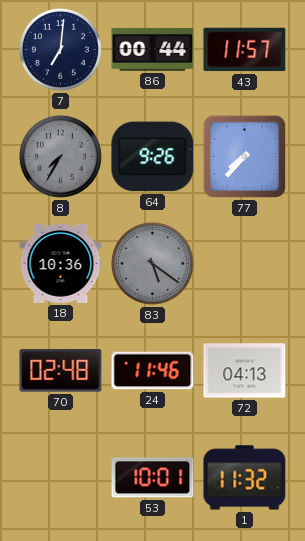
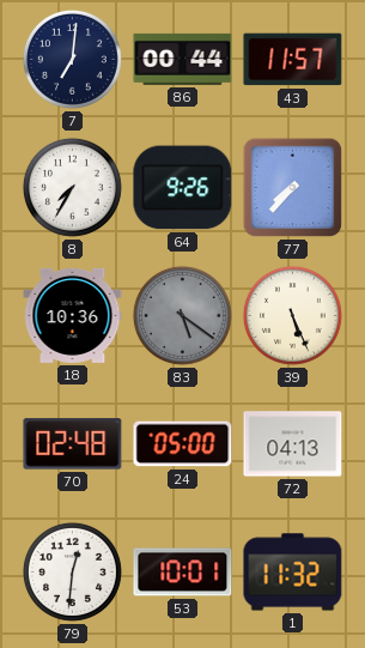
8 dial: grey -> white (72, 187)
39: none -> 5:26 (292, 315)
24: 11:46 -> 05:00 (183, 444)
79: none -> 12:31 (72, 571)
